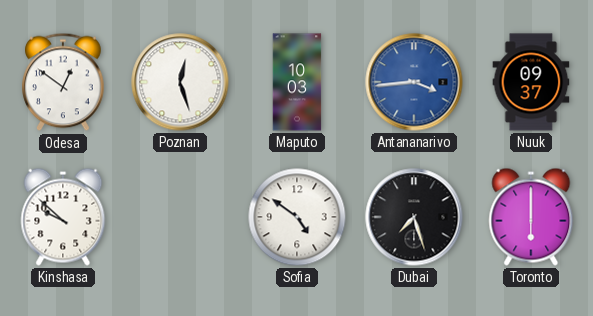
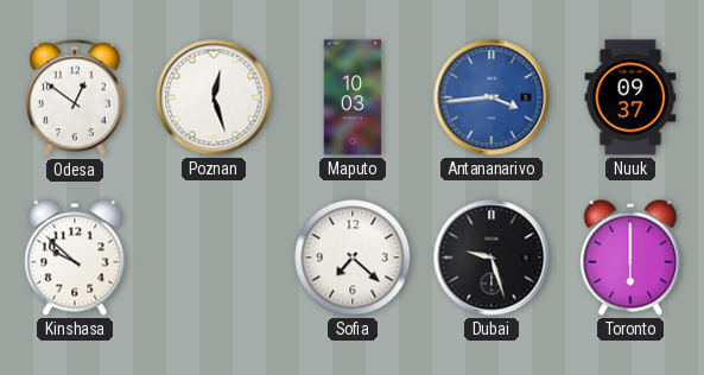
Sofia: 4:51 -> 7:22 (353, 258)
Dubai: 7:27 -> 9:27 (491, 258)
